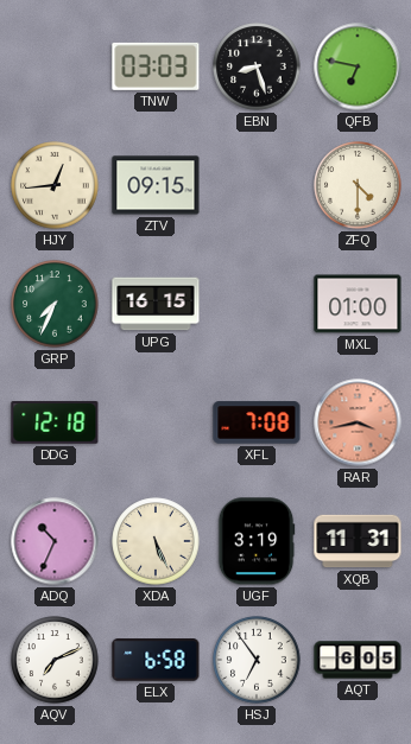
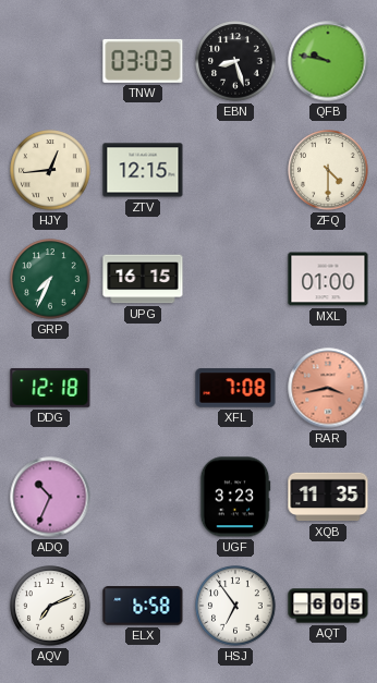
QFB: 6:47 -> 9:47 (328, 61)
ZTV: 09:15 -> 12:15 (143, 170)
XDA: 5:26 -> none (156, 541)
UGF: 3:19 -> 3:23 (235, 497)
XQB: 11:31 -> 11:35 (328, 497)
